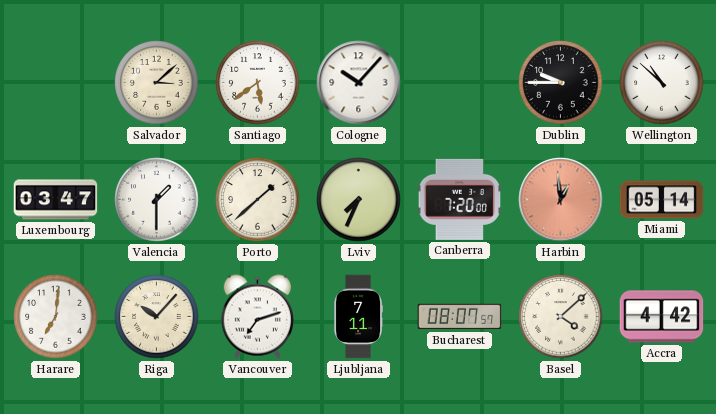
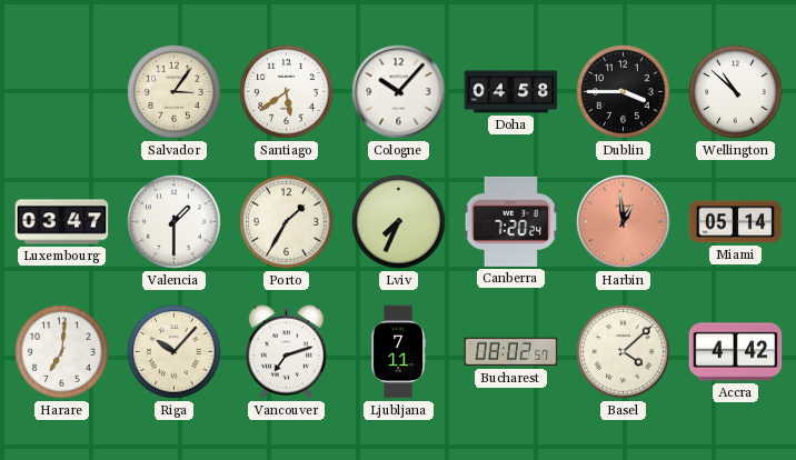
Salvador: 3:08 -> 3:06 (175, 92)
Doha: none -> 04:58 (511, 92)
Dublin: 9:45 -> 3:45 (624, 92)
Porto: 1:38 -> 1:35 (287, 222)
Canberra: 7:20:00 -> 7:20:24 (511, 221)
Bucharest: 08:07 -> 08:02 (511, 352)
